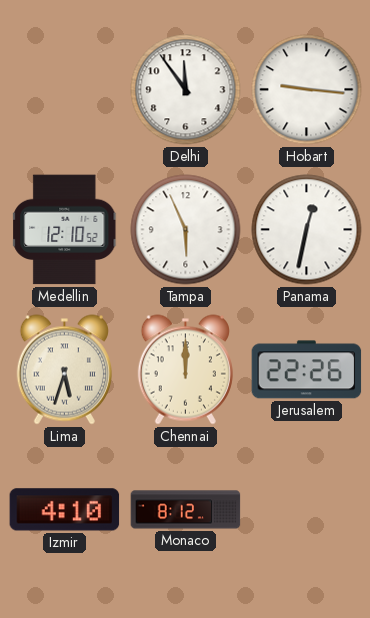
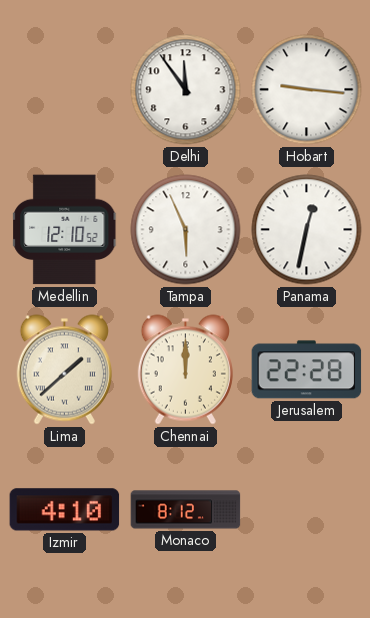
Lima: 5:33 -> 1:38 (64, 370)
Jerusalem: 22:26 -> 22:28 (307, 370)
